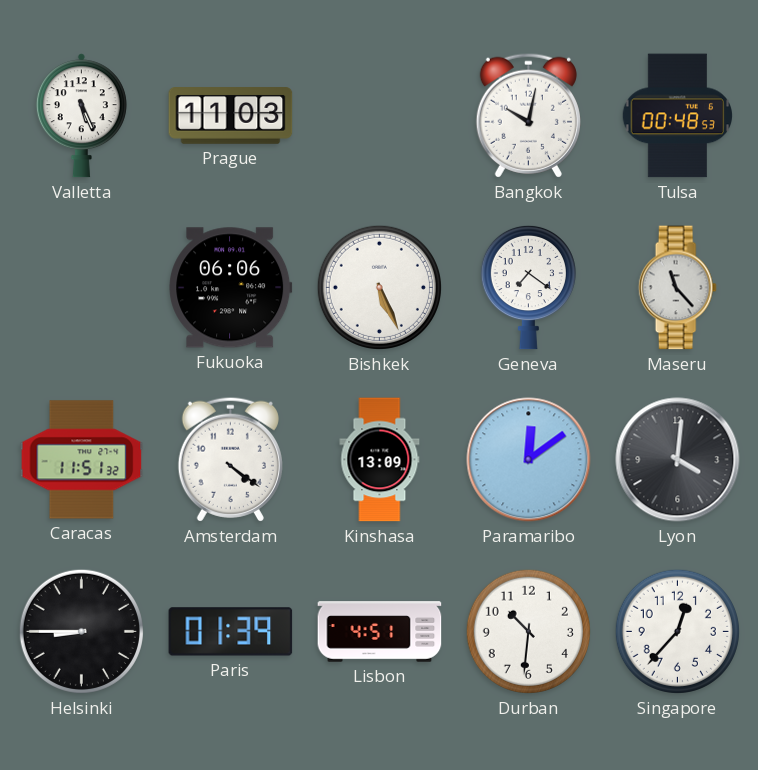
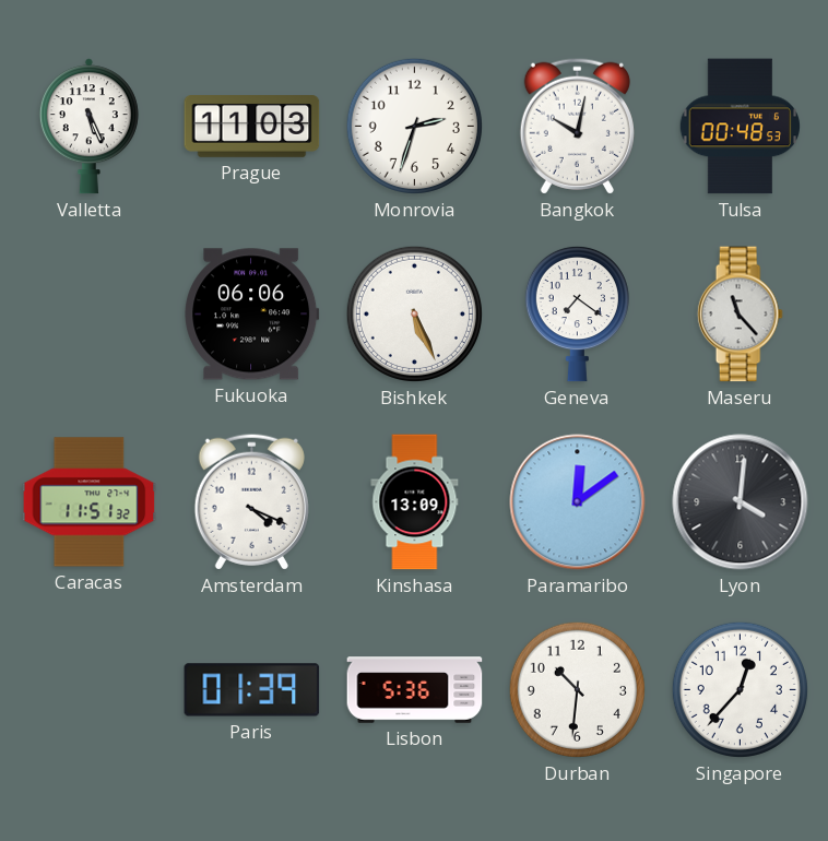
Monrovia: none -> 2:33 (414, 126)
Amsterdam: 4:21 -> 4:19 (251, 501)
Helsinki: 8:45 -> none (81, 631)
Lisbon: 4:51 -> 5:36 (415, 690)
